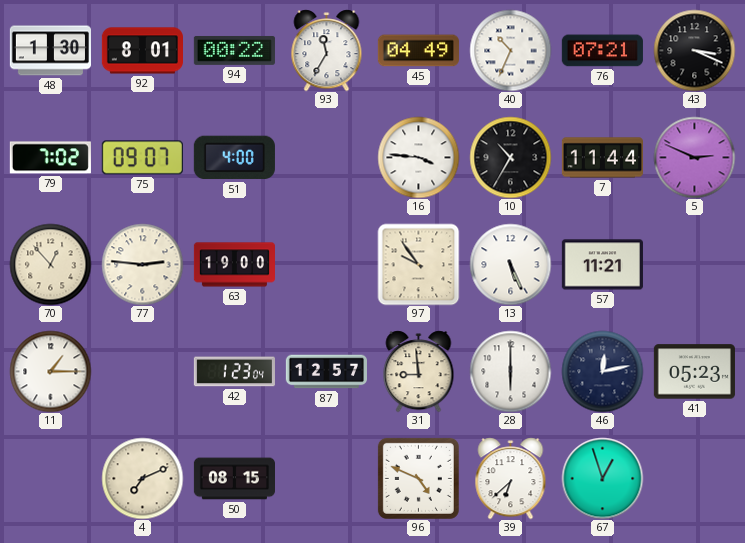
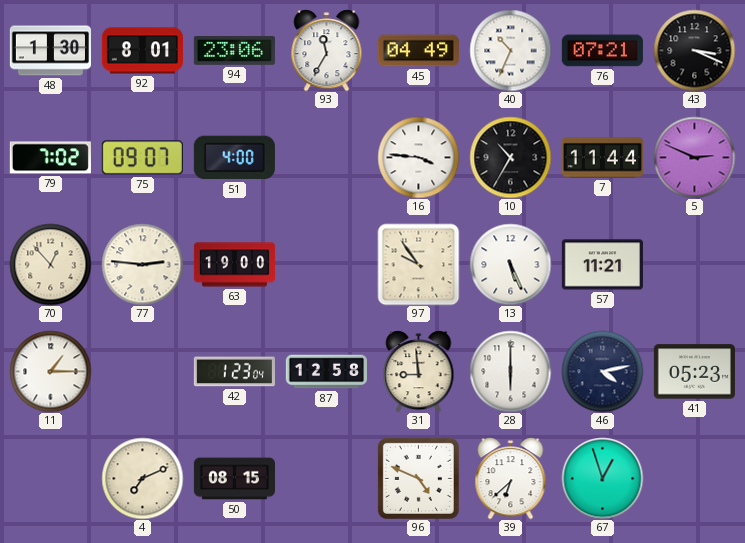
94: 00:22 -> 23:06 (234, 50)
87: 12:57 -> 12:58 (326, 372)
46: 12:13 -> 4:13 (602, 371)
